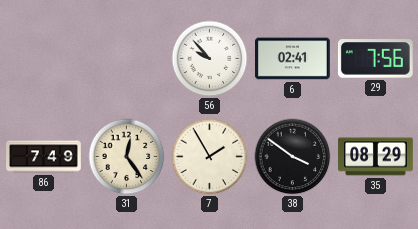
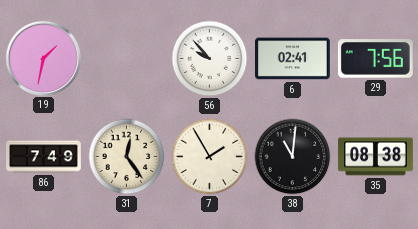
19: none -> 1:32 (43, 58)
38: 3:51 -> 11:01 (293, 157)
35: 08:29 -> 08:38 (376, 157)
